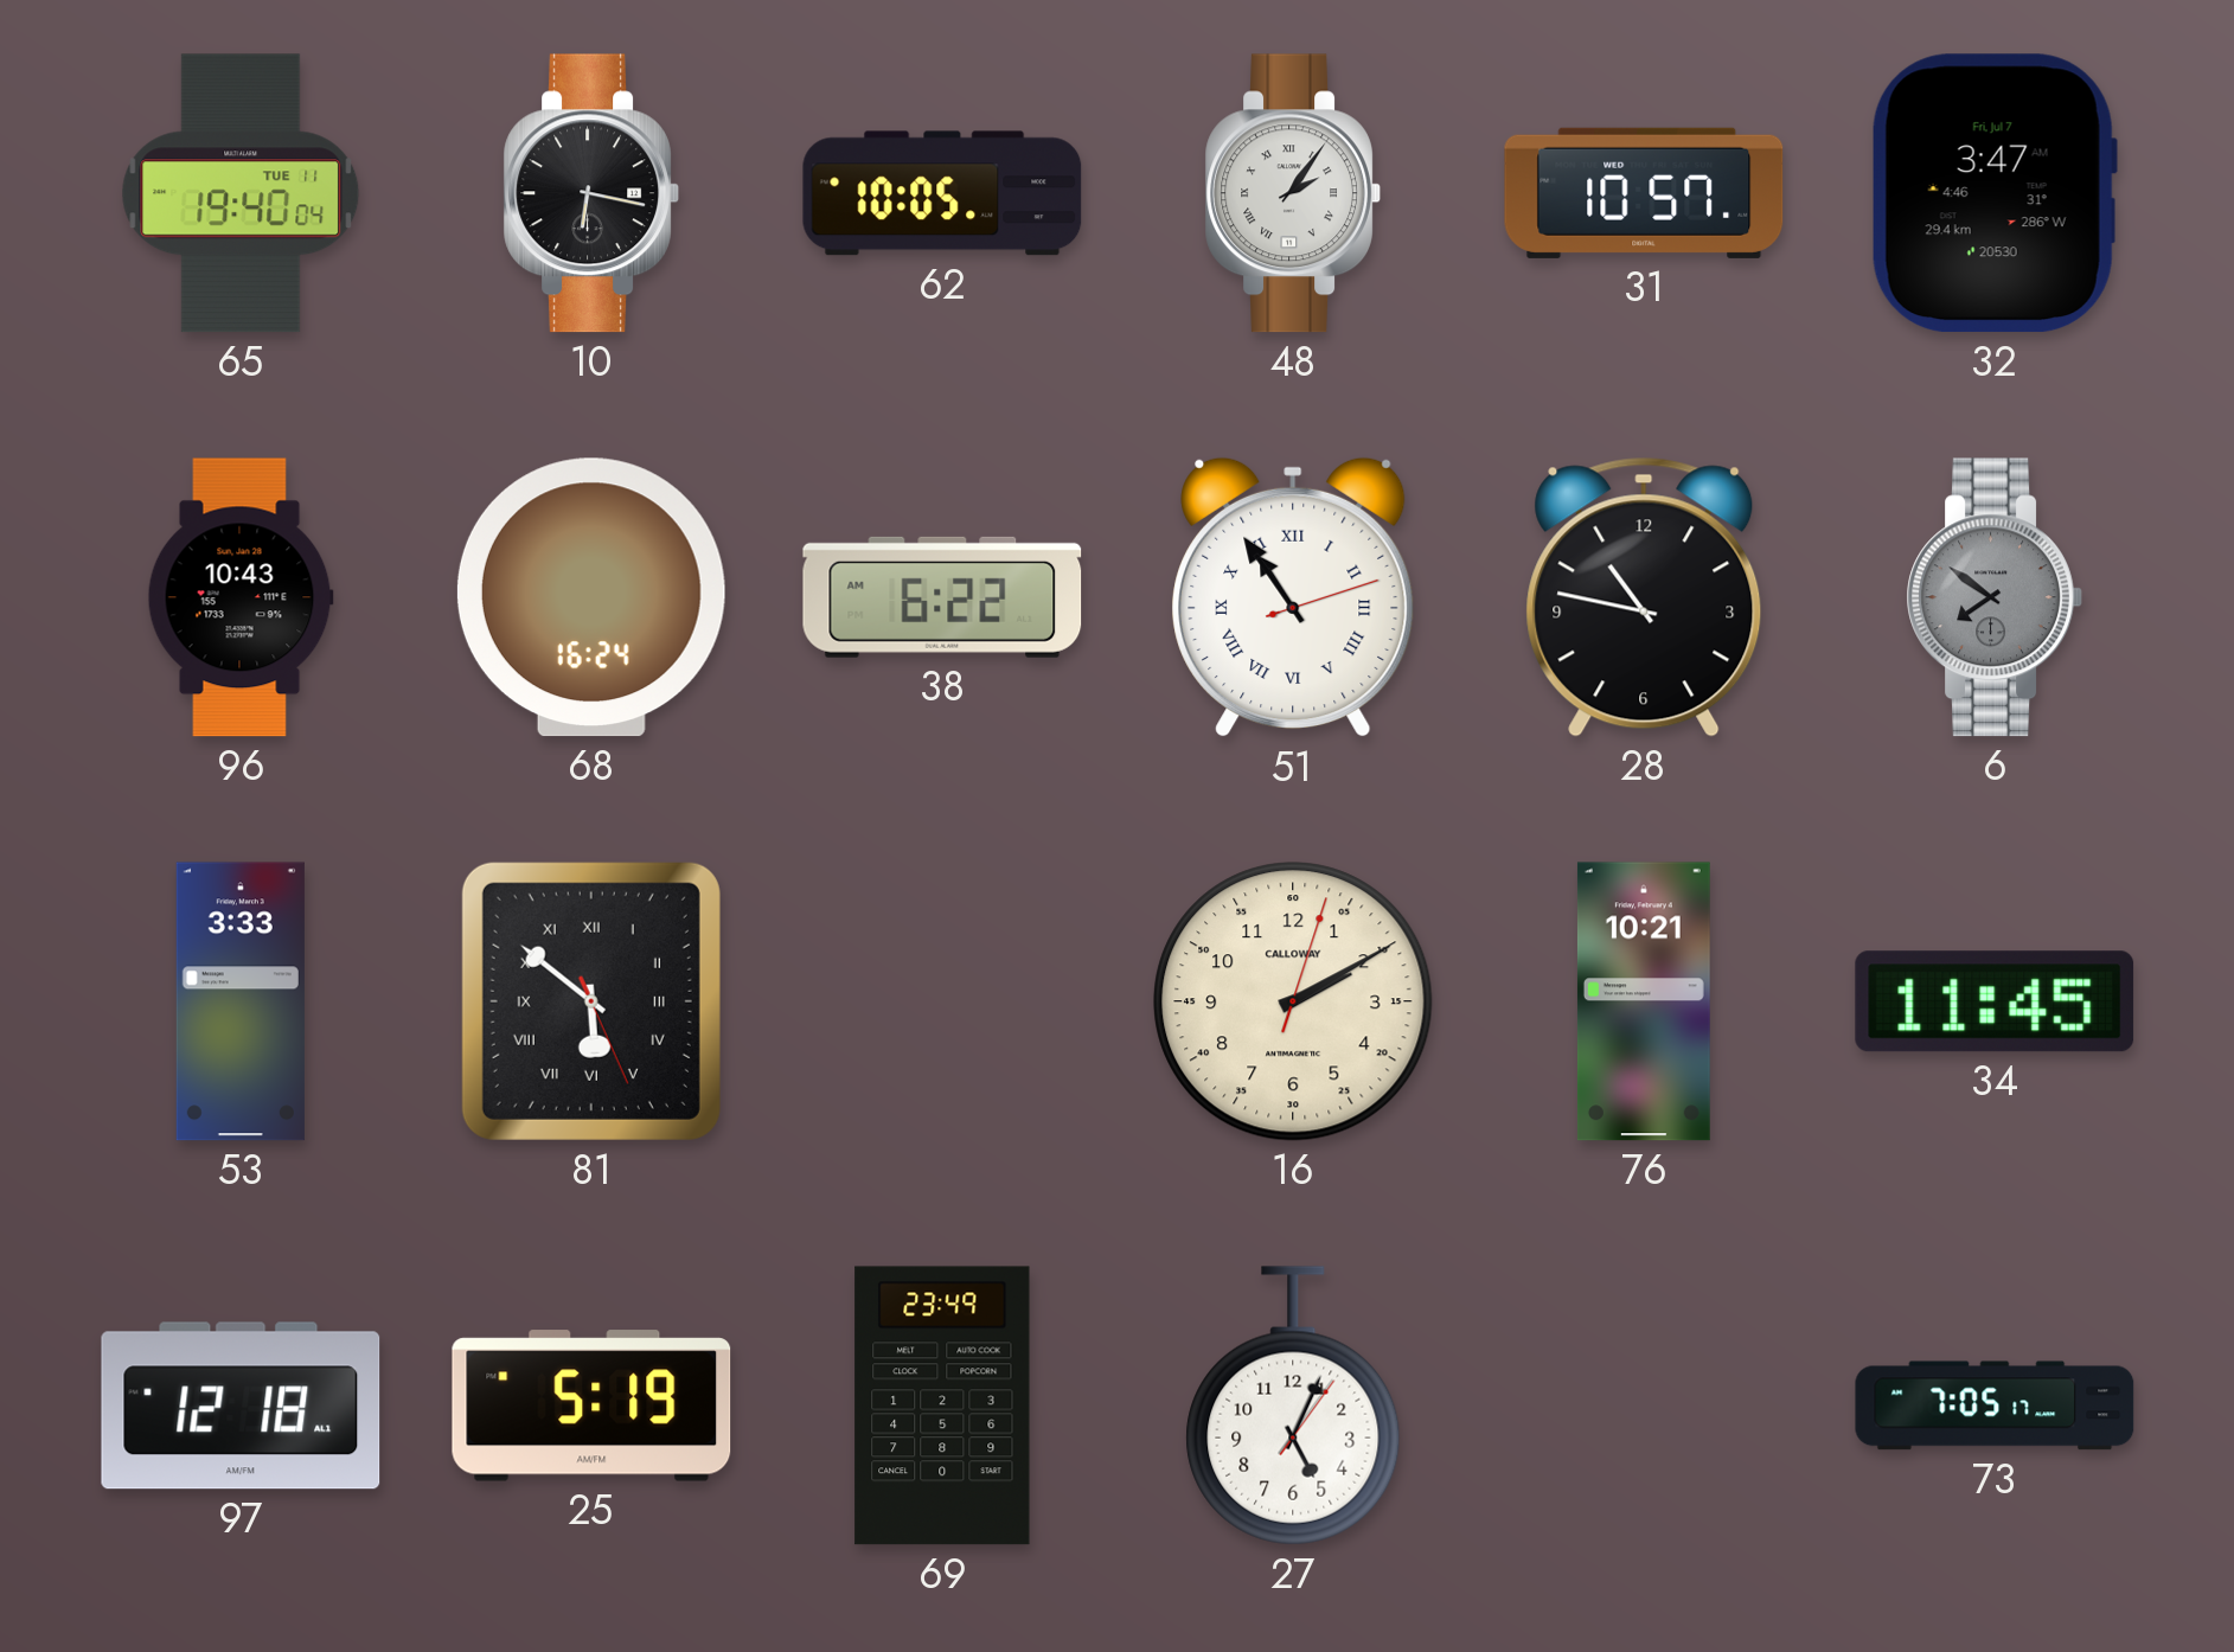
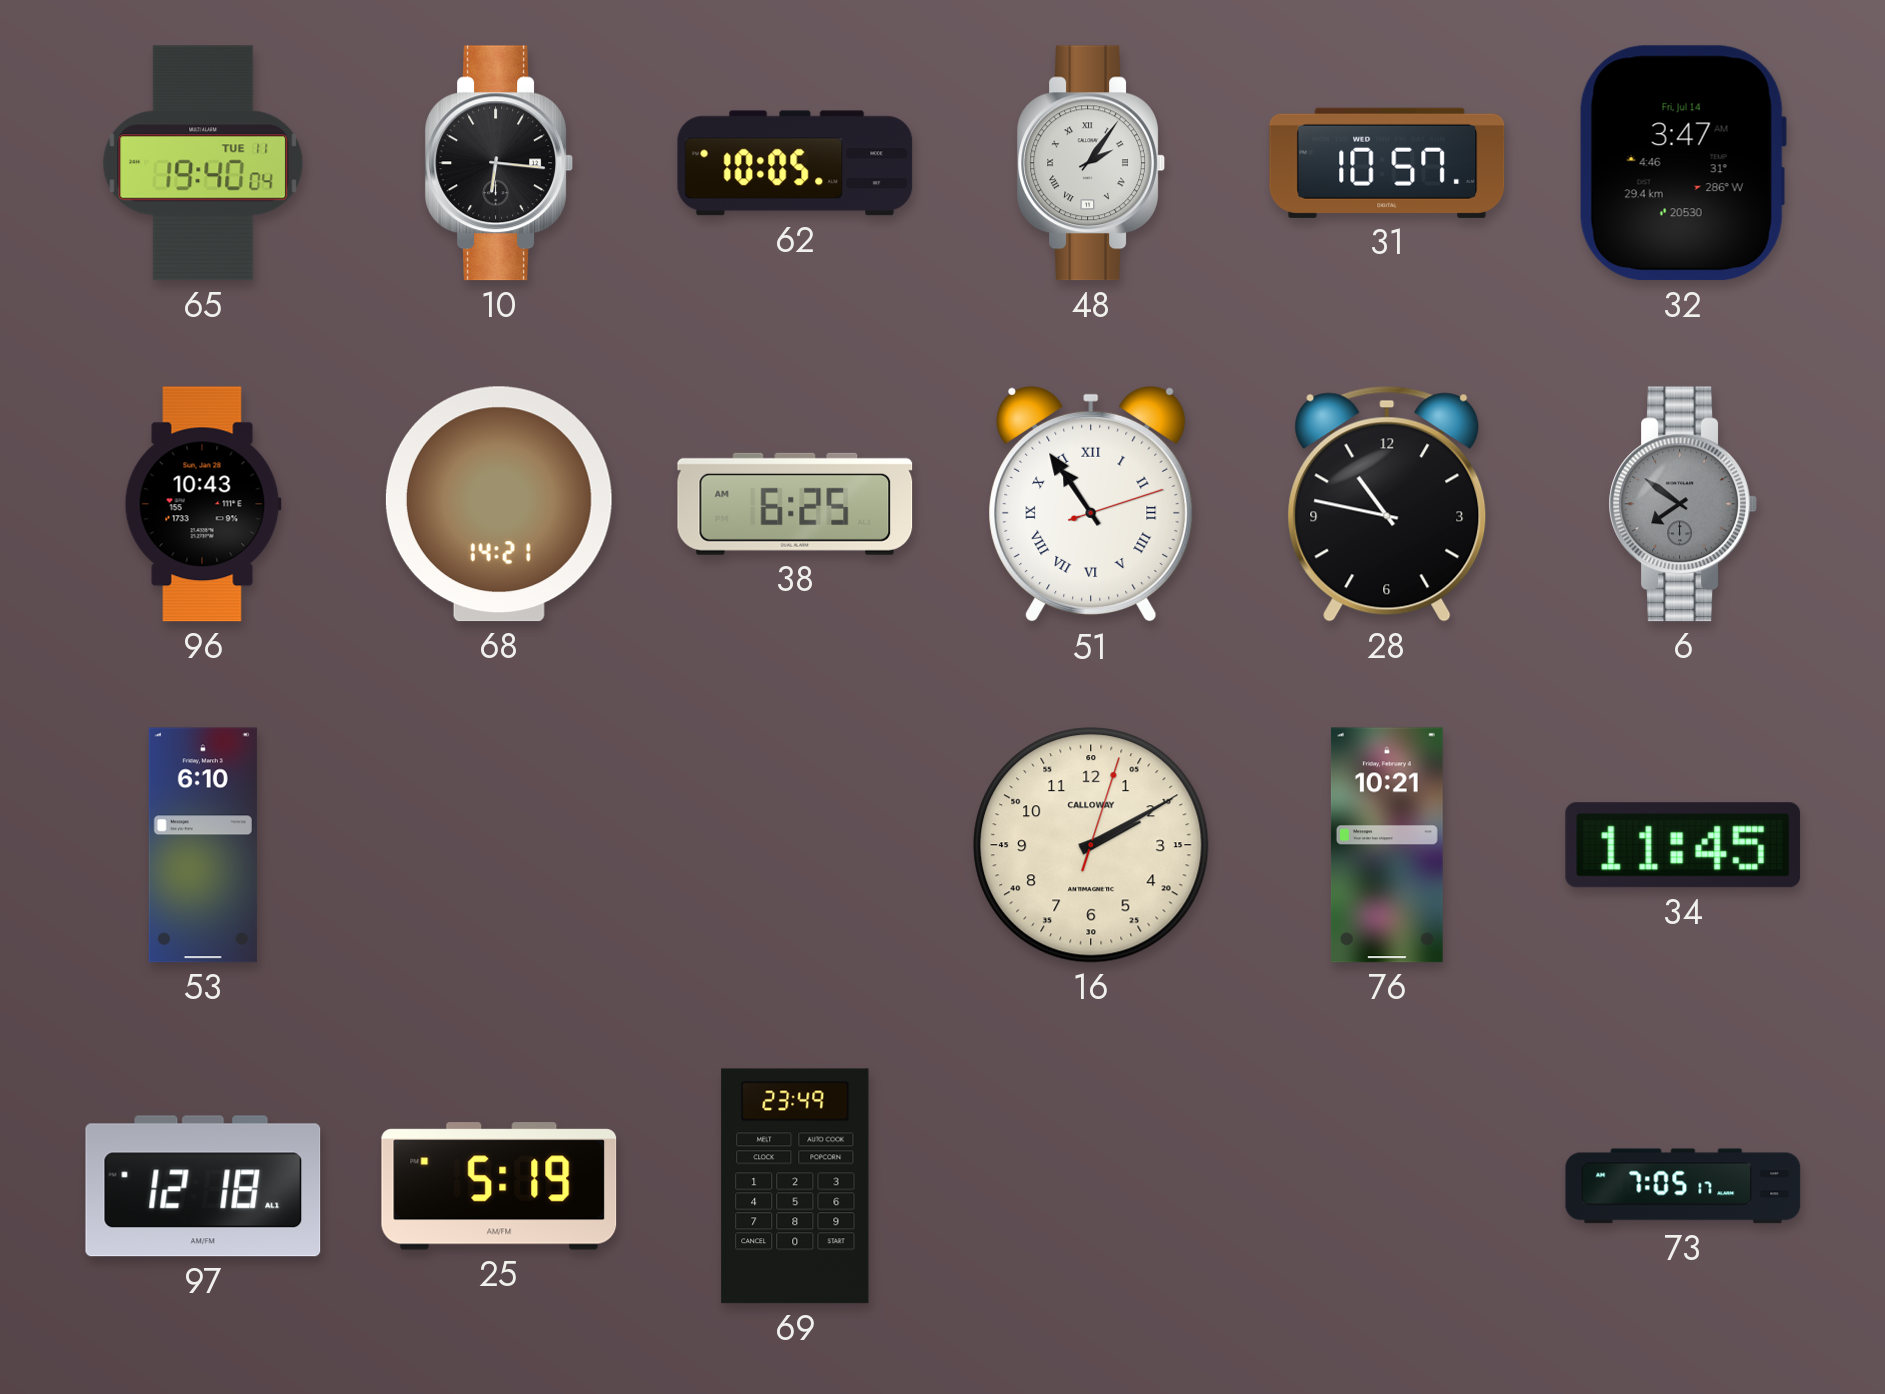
10: 6:17 -> 6:16 (499, 163)
32 date: Fri, Jul 7 -> Fri, Jul 14 (1683, 163)
68: 16:24 -> 14:21 (499, 504)
38: 6:22 -> 6:25 (795, 504)
53: 3:33 -> 6:10 (203, 845)
81: 5:51 -> none (591, 1001)
27: 5:04 -> none (1293, 1406)
